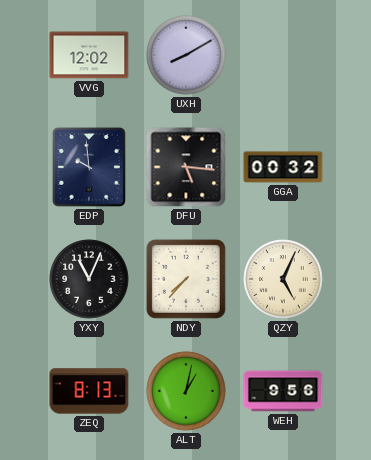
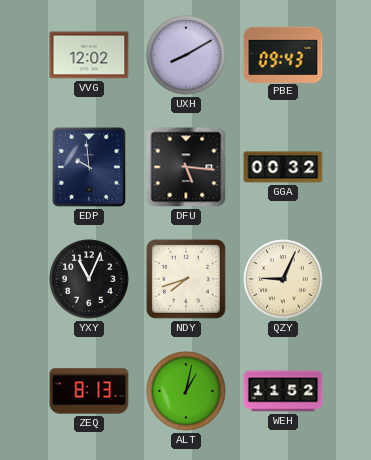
PBE: none -> 09:43 (283, 54)
NDY: 7:37 -> 7:42 (186, 279)
QZY: 5:04 -> 9:04 (283, 279)
WEH: 9:56 -> 11:52 (283, 391)
